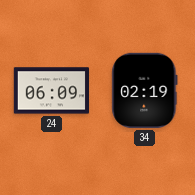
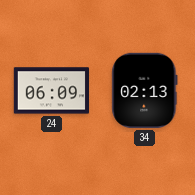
34: 02:19 -> 02:13 (145, 90)
